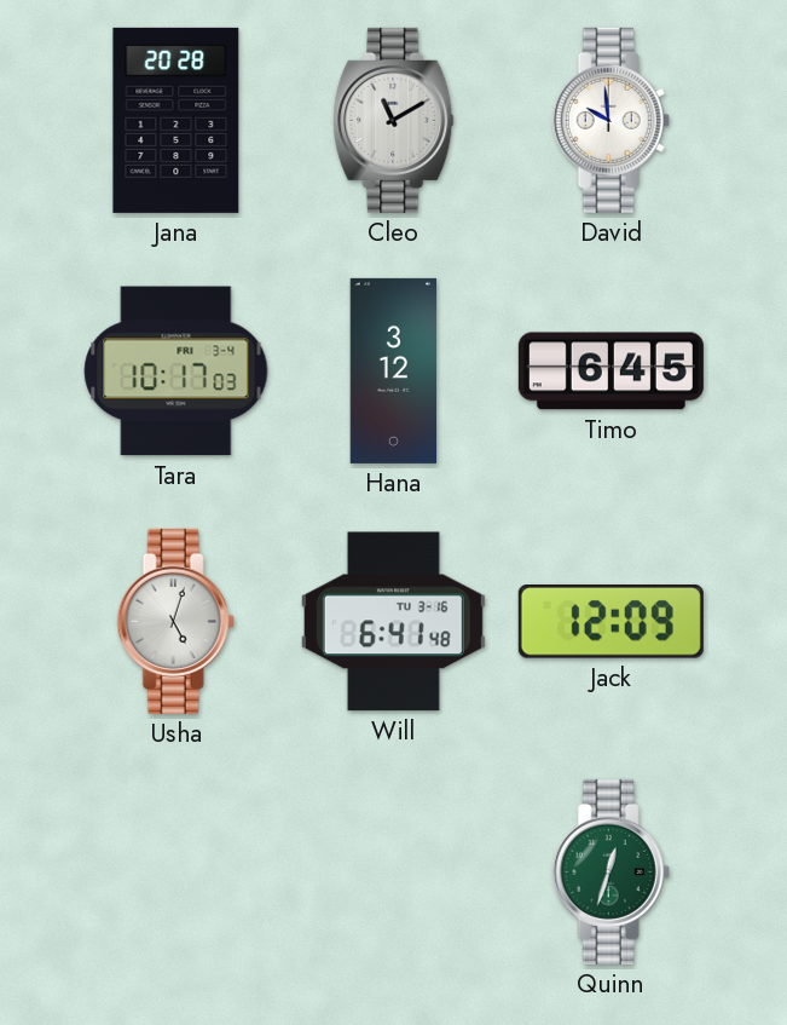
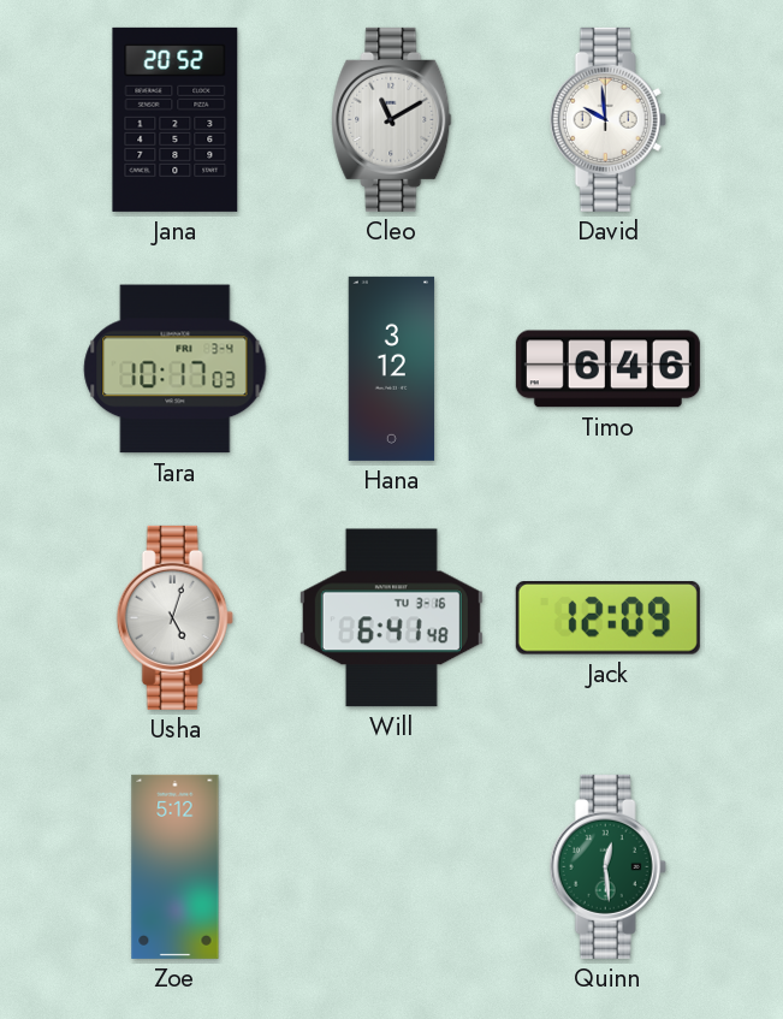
Jana: 20:28 -> 20:52 (176, 119)
Timo: 6:45 -> 6:46 (607, 369)
Zoe: none -> 5:12 (176, 866)
Quinn: 12:33 -> 12:29 (607, 866)
